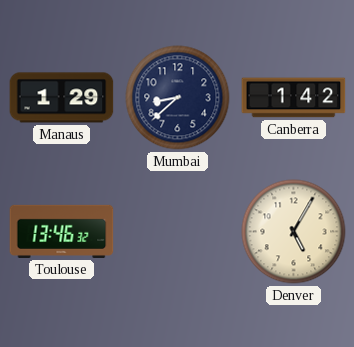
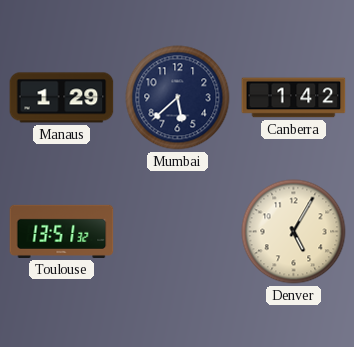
Mumbai: 8:38 -> 5:38 (178, 98)
Toulouse: 13:46 -> 13:51 (62, 231)
